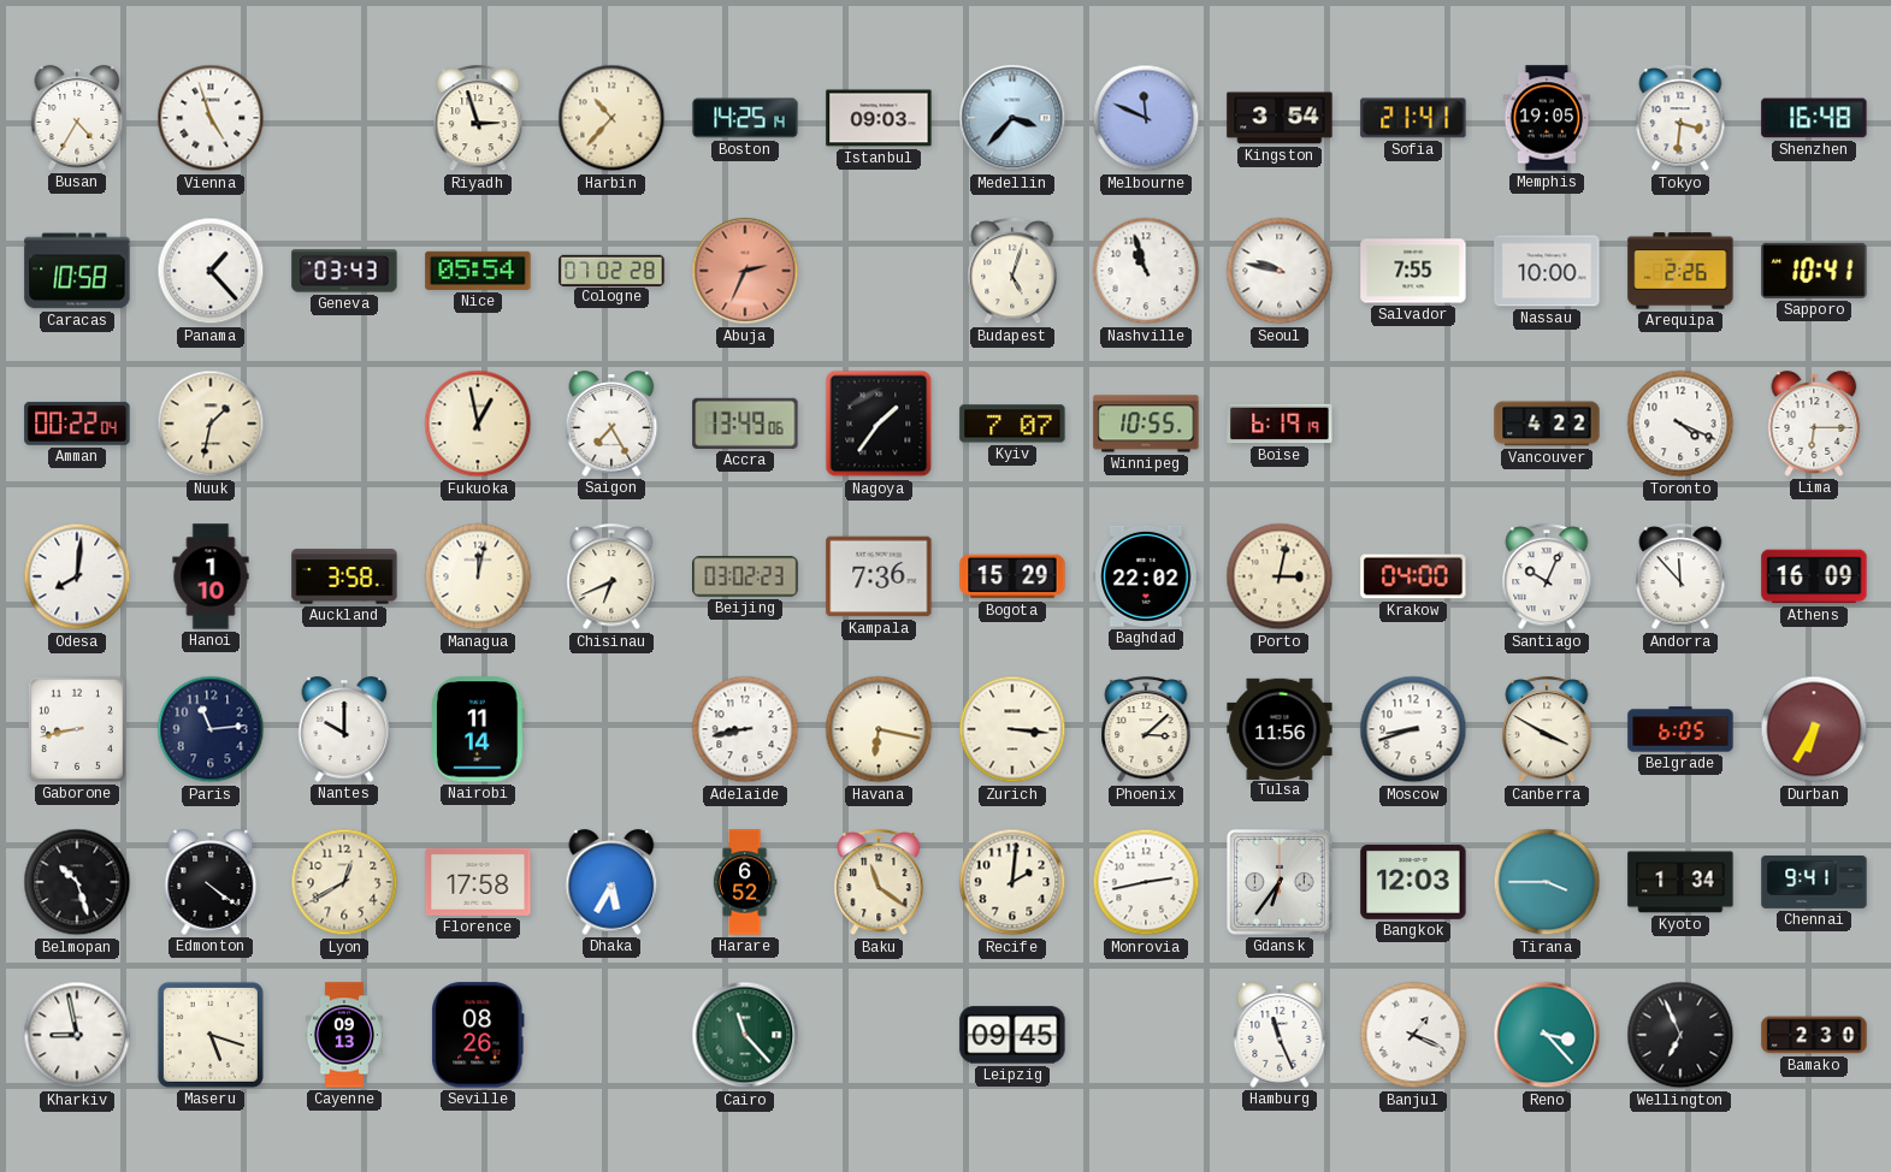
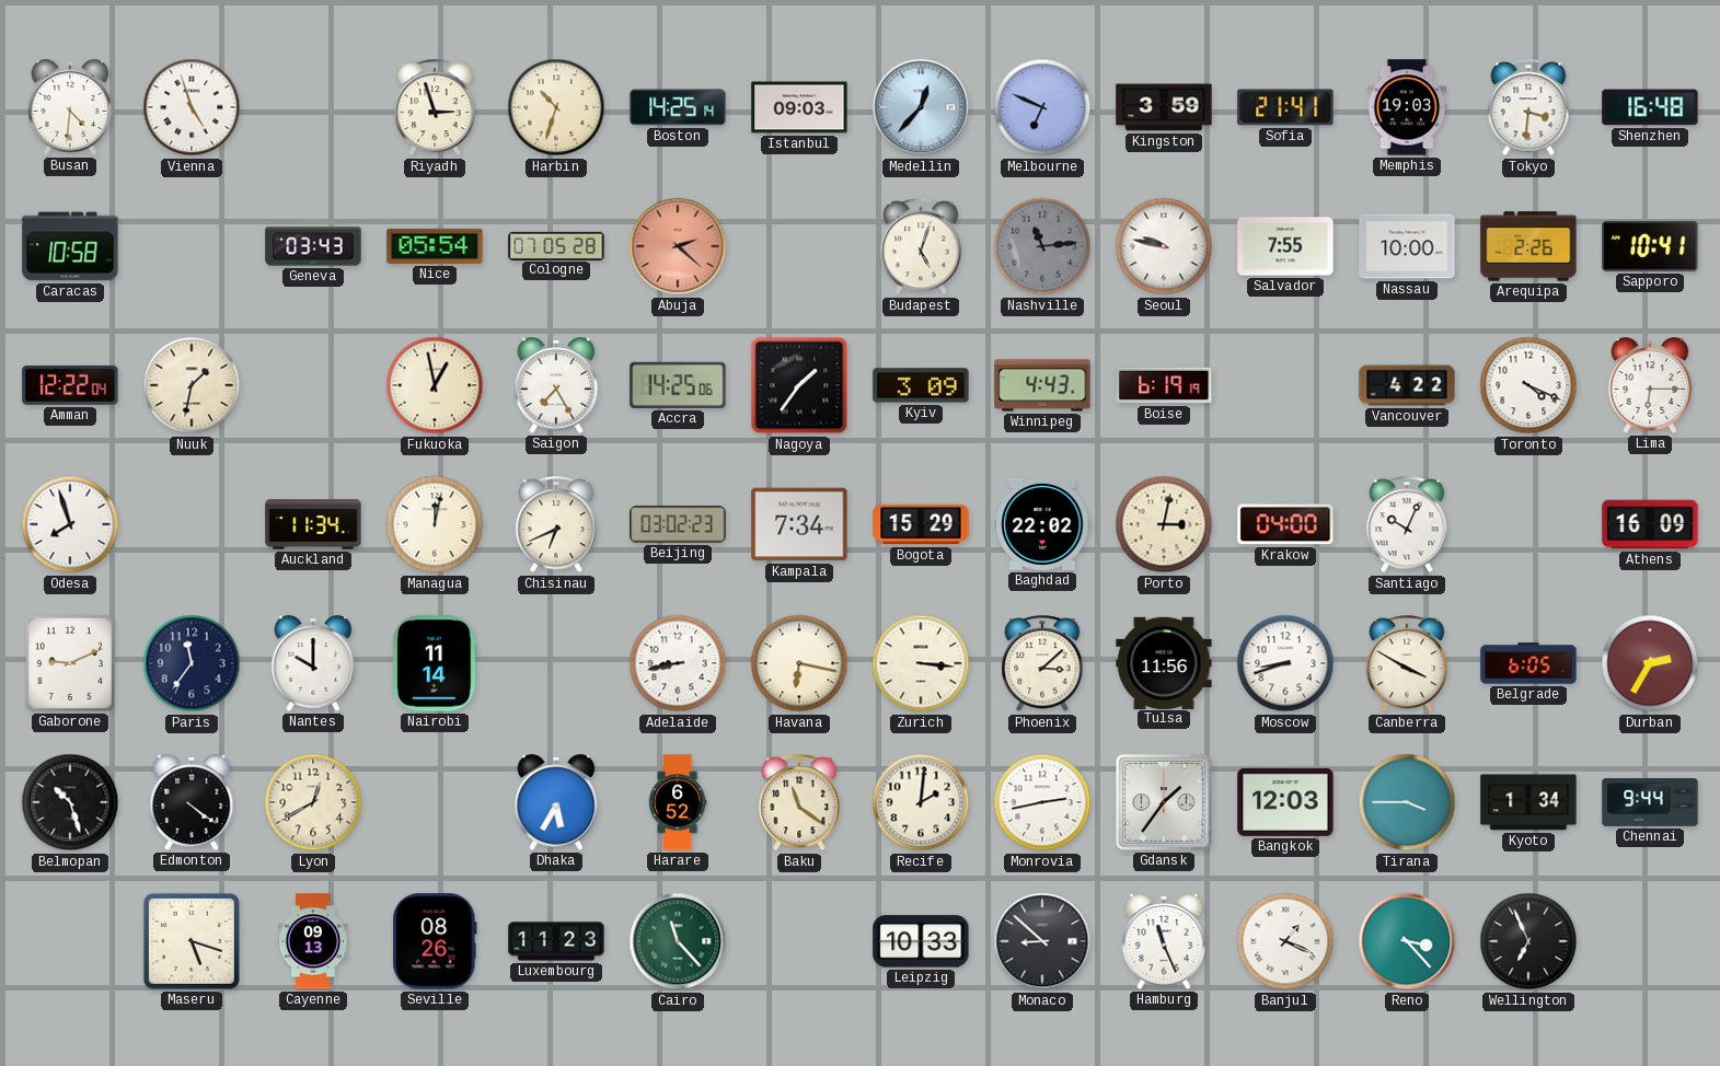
Busan: 4:35 -> 4:31 (70, 107)
Harbin: 10:37 -> 10:33 (556, 107)
Medellin: 3:37 -> 12:37 (921, 107)
Melbourne: 11:49 -> 6:49 (1042, 107)
Kingston: 3:54 -> 3:59 (1164, 107)
Memphis: 19:05 -> 19:03 (1407, 107)
Panama: 1:23 -> none (211, 271)
Cologne: 07:02 -> 07:05 (556, 245)
Abuja: 2:34 -> 2:22 (678, 246)
Nashville: 10:57 -> 11:14 (1042, 246)
Nashville dial: white -> grey (1042, 246)
Amman: 00:22 -> 12:22 (70, 385)
Accra: 13:49 -> 14:25 (678, 385)
Kyiv: 7:07 -> 3:09 (921, 385)
Winnipeg: 10:55 -> 4:43 (1042, 385)
Odesa: 8:01 -> 7:57 (70, 524)
Hanoi: 1:10 -> none (211, 576)
Auckland: 3:58 -> 11:34 (313, 524)
Kampala: 7:36 -> 7:34 (799, 524)
Andorra: 11:53 -> none (1680, 578)
Gaborone: 8:43 -> 9:11 (70, 663)
Paris: 11:14 -> 11:36 (192, 663)
Durban: 6:35 -> 2:35 (1650, 663)
Florence: 17:58 -> none (478, 882)
Gdansk: 6:36 -> 1:36 (1165, 803)
Chennai: 9:41 -> 9:44 (1650, 803)
Kharkiv: 8:58 -> none (77, 1035)
Luxembourg: none -> 11:23 (556, 941)
Leipzig: 09:45 -> 10:33 (921, 941)
Monaco: none -> 8:52 (1042, 941)
Bamako: 2:30 -> none (1814, 1035)
